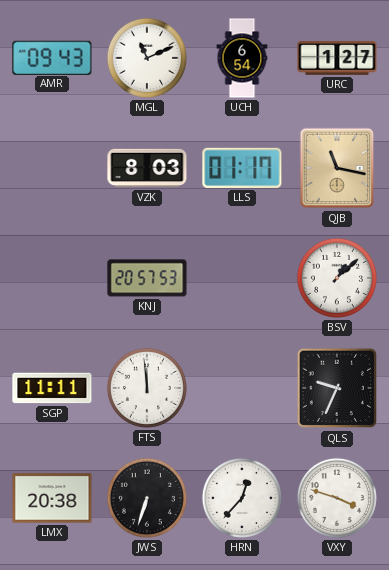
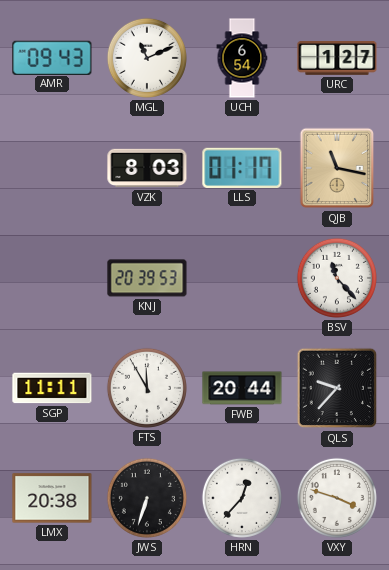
KNJ: 20:57 -> 20:39 (147, 278)
BSV: 1:08 -> 11:23 (337, 278)
FTS: 11:59 -> 11:55 (147, 388)
FWB: none -> 20:44 (242, 388)
QLS: 9:34 -> 9:37 (337, 388)
